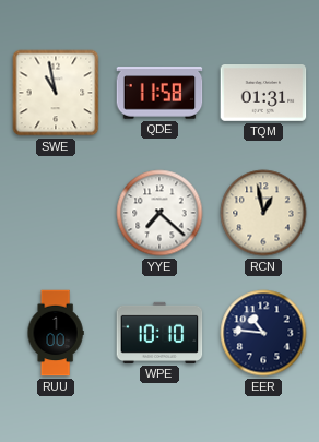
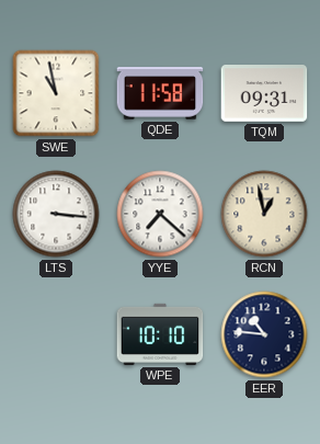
TQM: 01:31 -> 09:31 (264, 93)
LTS: none -> 3:16 (56, 214)
RUU: 1:00 -> none (56, 333)
